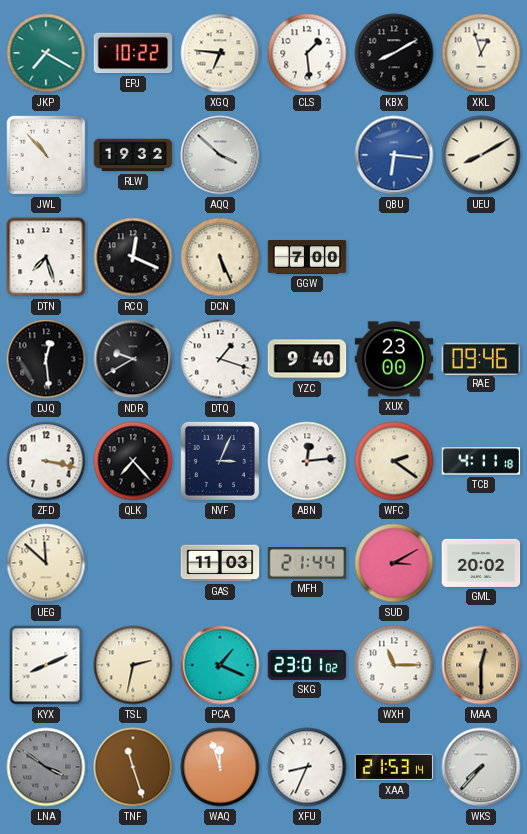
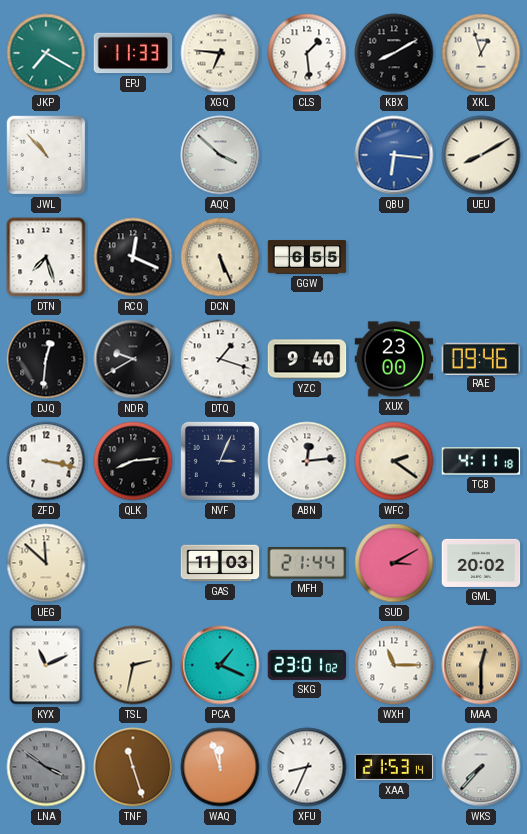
EPJ: 10:22 -> 11:33 (133, 53)
RLW: 19:32 -> none (133, 155)
GGW: 7:00 -> 6:55 (307, 257)
DJQ: 12:29 -> 12:31 (46, 359)
QLK: 7:23 -> 8:14 (133, 461)
KYX: 8:11 -> 11:11 (46, 665)
